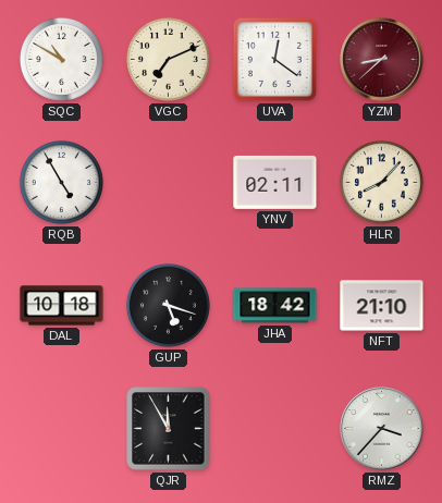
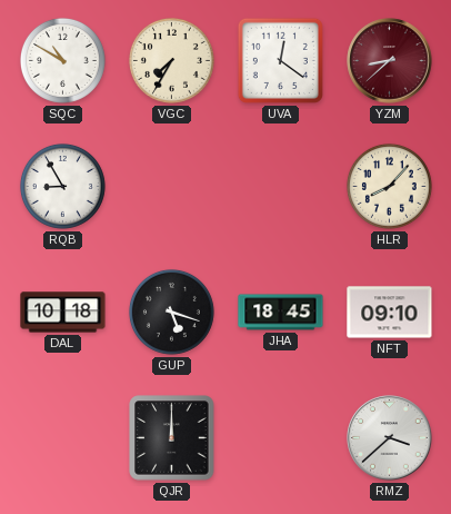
VGC: 7:11 -> 7:35 (171, 60)
RQB: 4:55 -> 8:55 (62, 186)
YNV: 02:11 -> none (275, 182)
JHA: 18:42 -> 18:45 (281, 313)
NFT: 21:10 -> 09:10 (390, 313)
QJR: 11:55 -> 12:00 (172, 438)
RMZ: 3:37 -> 3:38 (390, 438)
